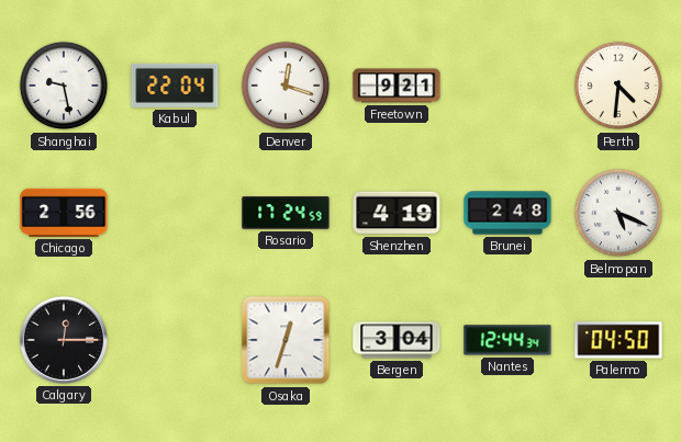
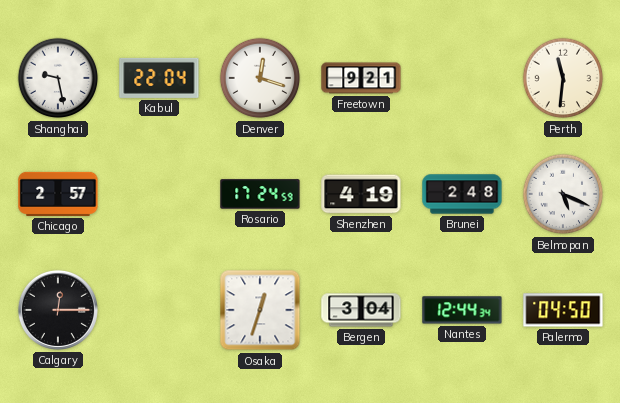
Perth: 4:31 -> 11:31 (563, 78)
Chicago: 2:56 -> 2:57 (58, 194)
